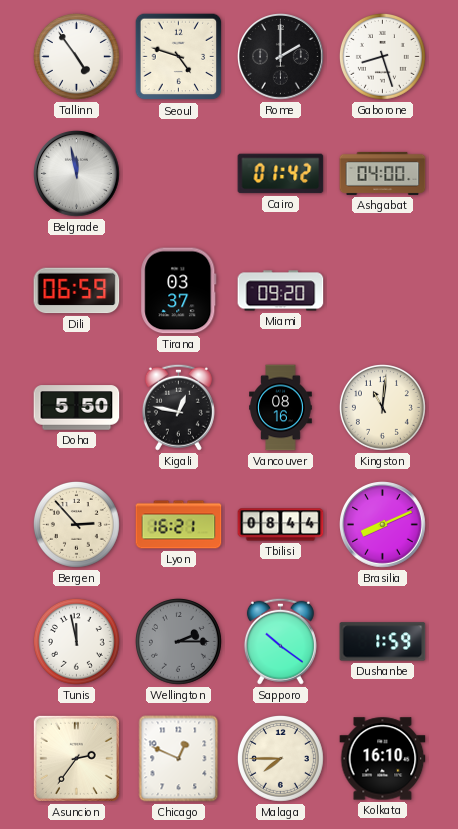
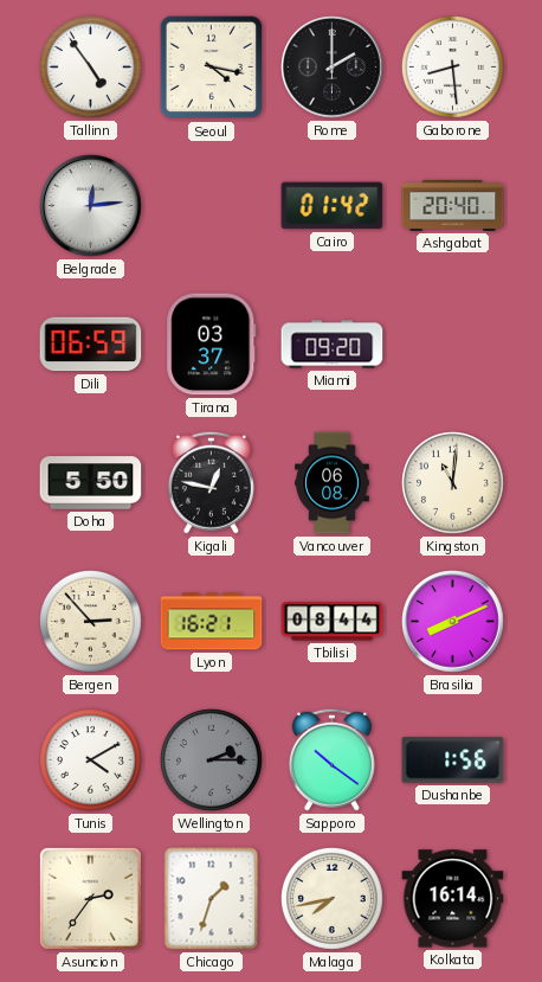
Seoul: 4:48 -> 4:17 (212, 68)
Gaborone: 8:27 -> 8:29 (452, 66)
Belgrade: 11:58 -> 12:14 (91, 206)
Ashgabat: 04:00 -> 20:40 (453, 205)
Vancouver: 08:16 -> 06:08 (333, 483)
Tunis: 11:58 -> 4:10 (90, 759)
Dushanbe: 1:59 -> 1:56 (453, 760)
Chicago: 12:49 -> 1:33 (212, 899)
Malaga: 7:45 -> 7:43 (331, 898)
Kolkata: 16:10 -> 16:14 (453, 899)
